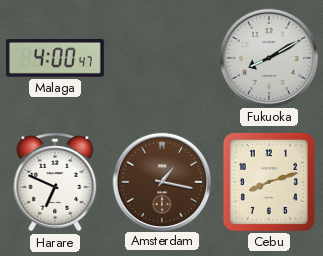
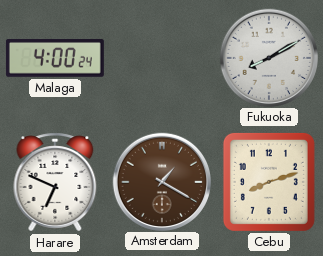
Malaga: 4:00:47 -> 4:00:24 (55, 59)
Amsterdam: 1:17 -> 1:20 (161, 181)
